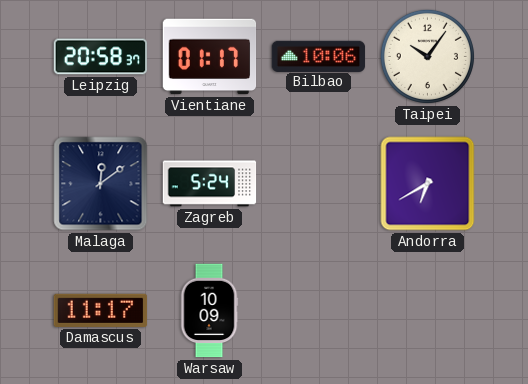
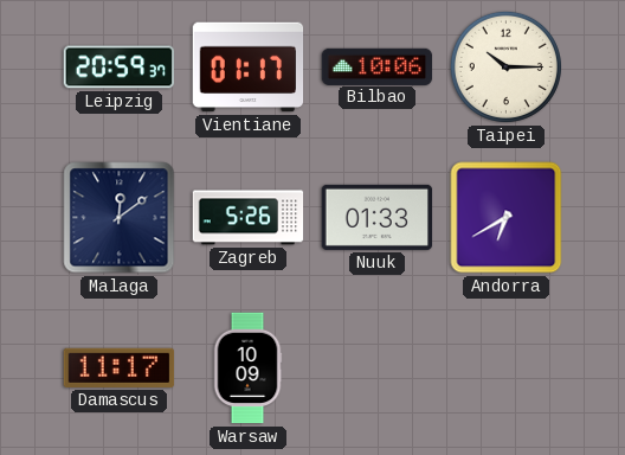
Leipzig: 20:58 -> 20:59 (120, 68)
Taipei: 10:06 -> 10:15 (505, 66)
Zagreb: 5:24 -> 5:26 (249, 218)
Nuuk: none -> 01:33 (378, 217)
